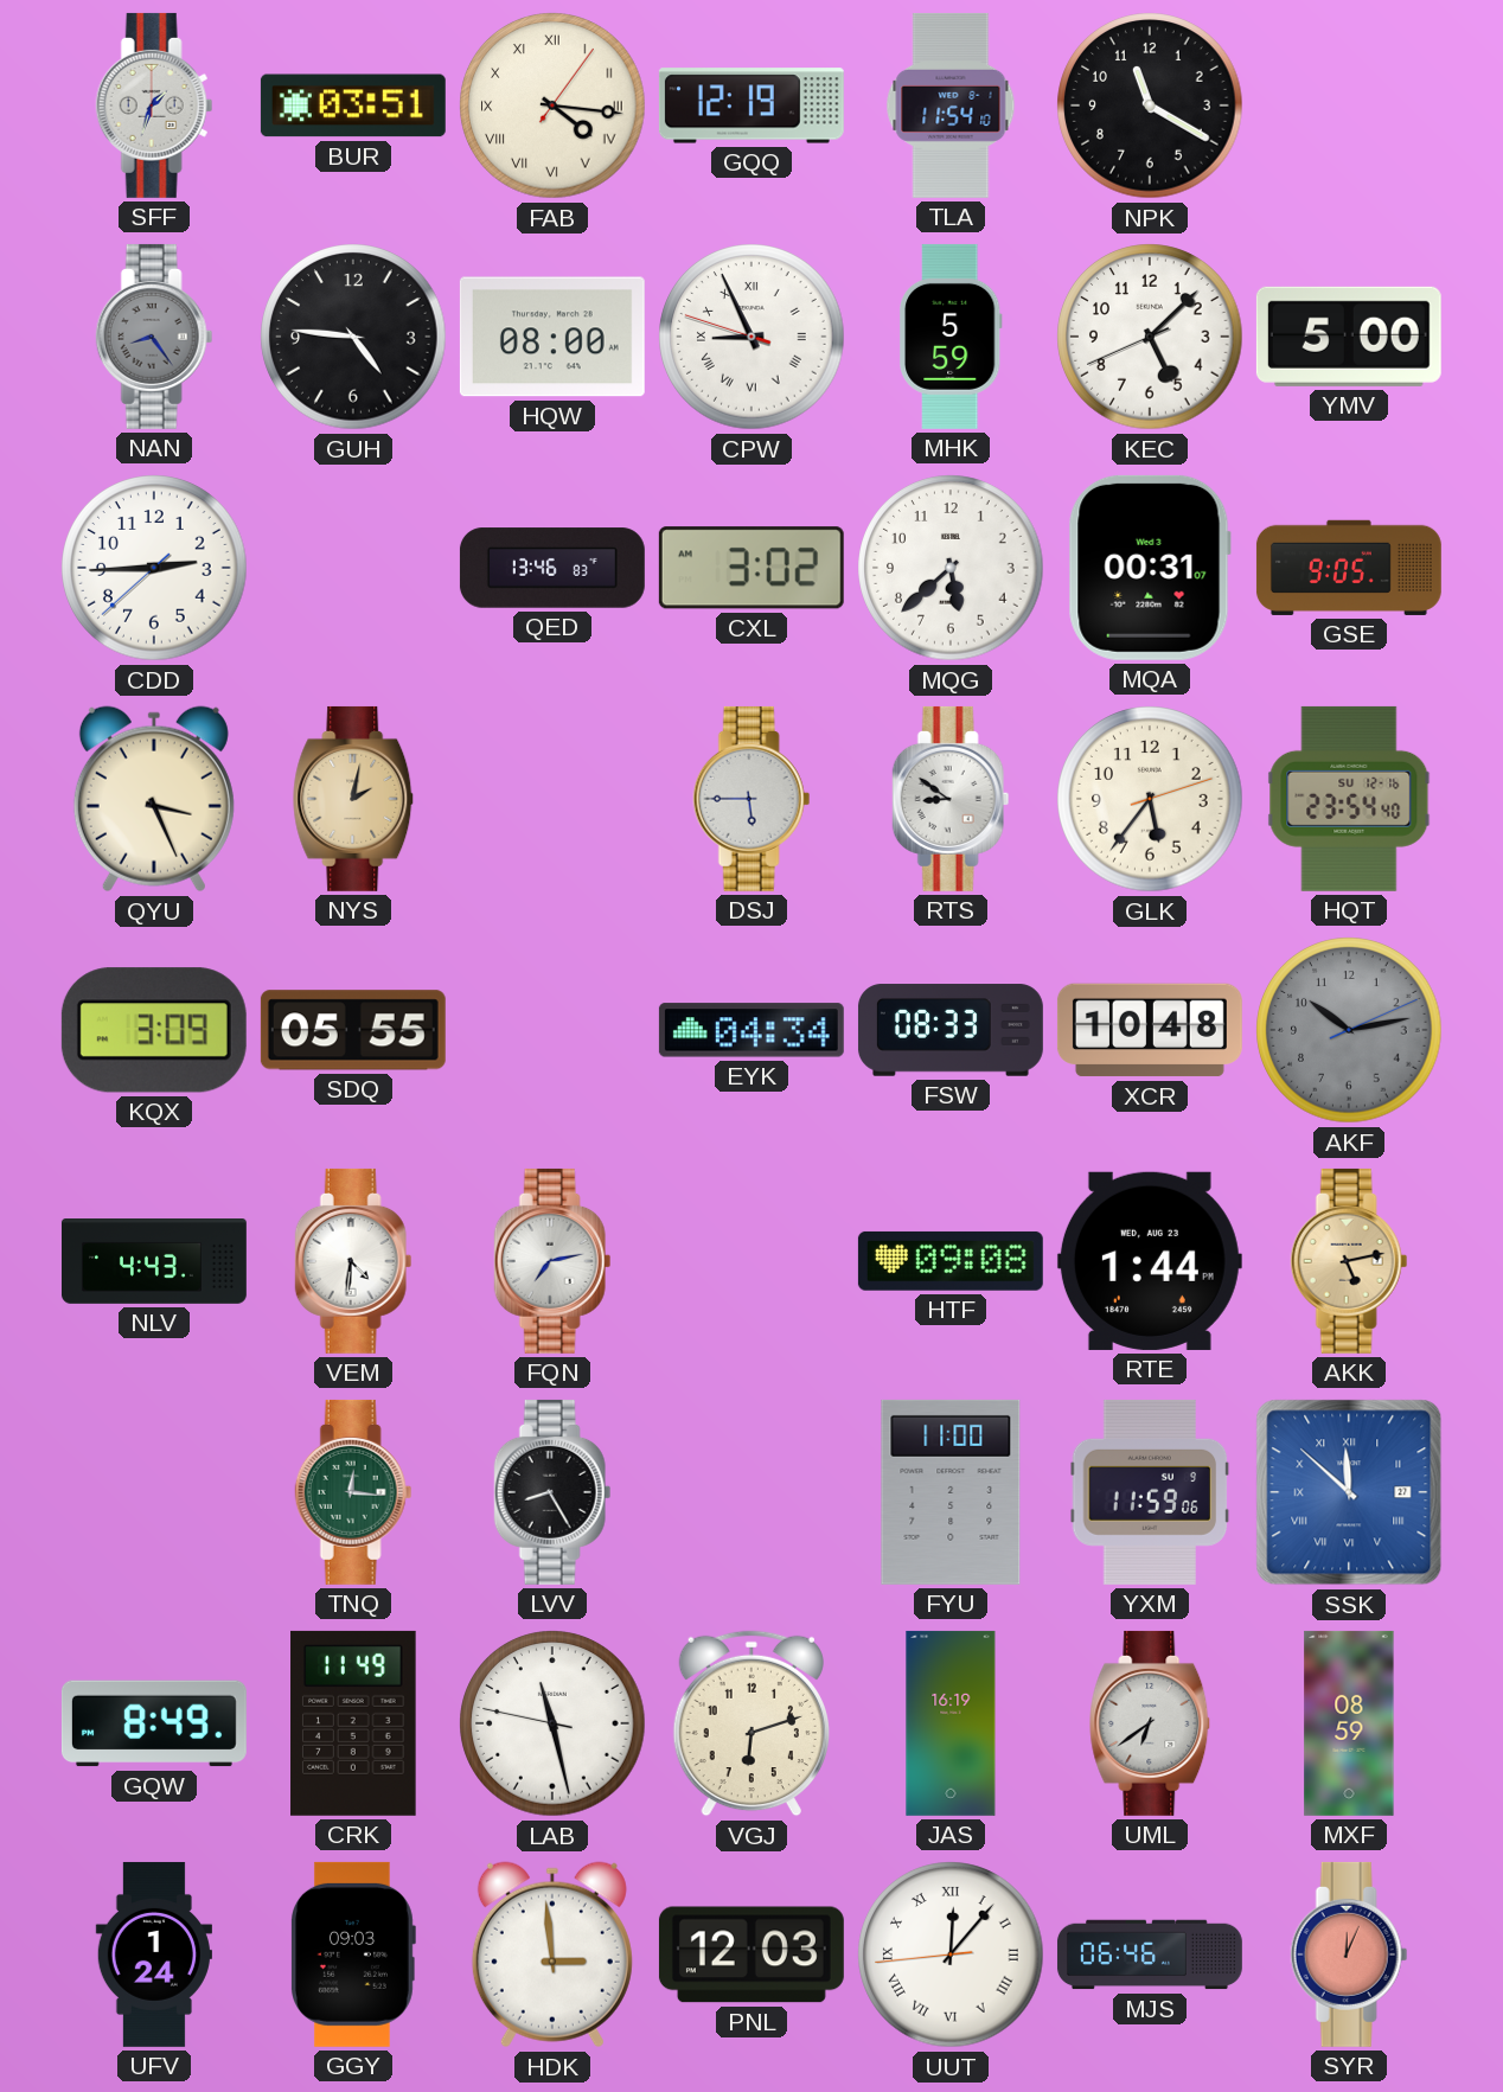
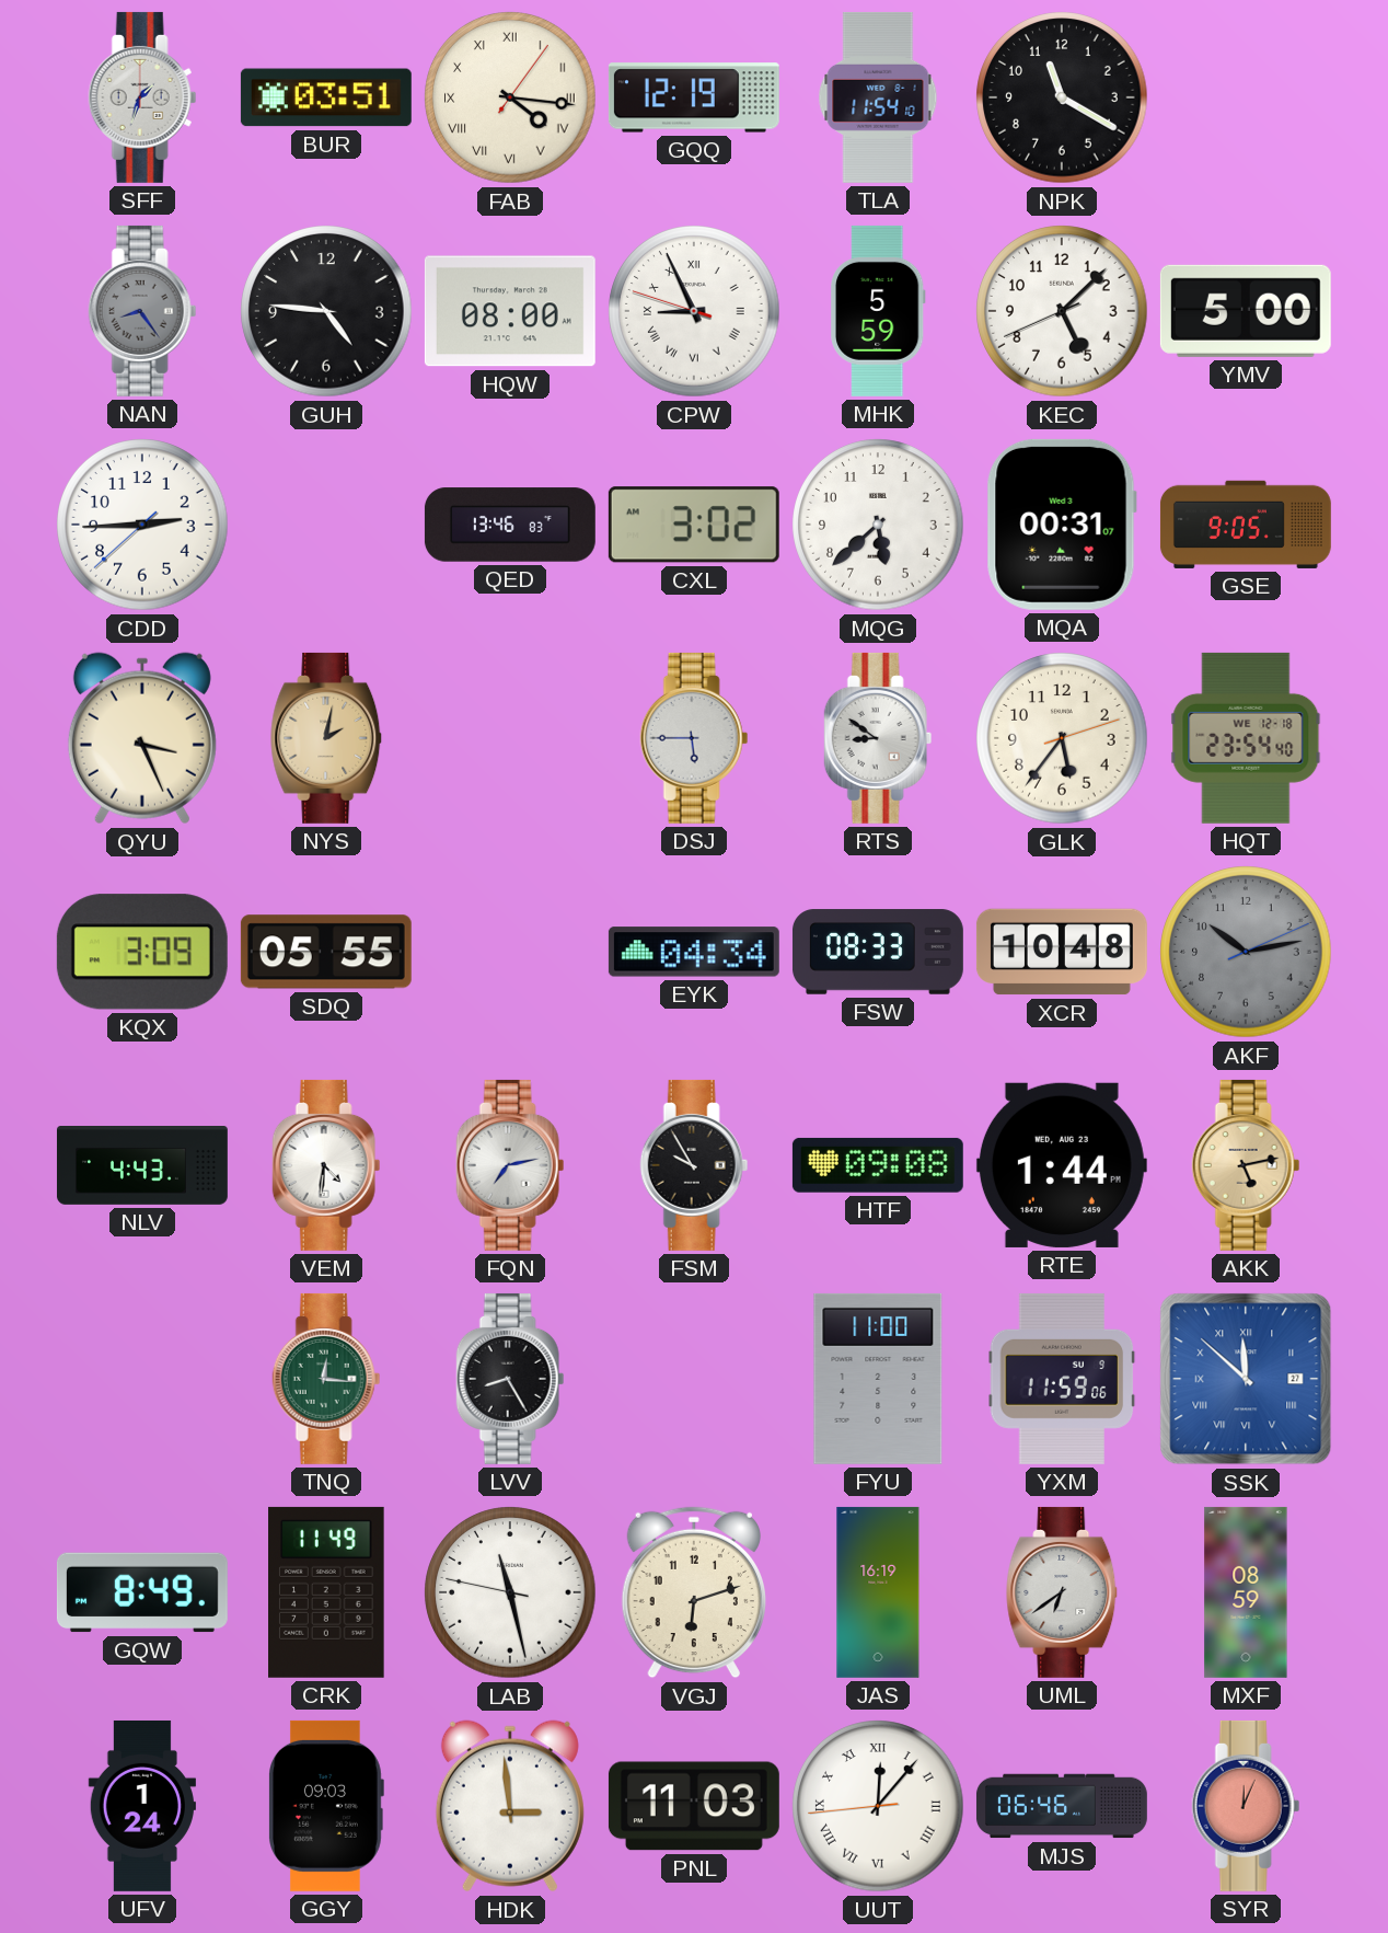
HQT date: SU 12-16 -> WE 12-18 (1246, 738)
FSM: none -> 9:55 (694, 1165)
PNL: 12:03 -> 11:03 (694, 1806)
